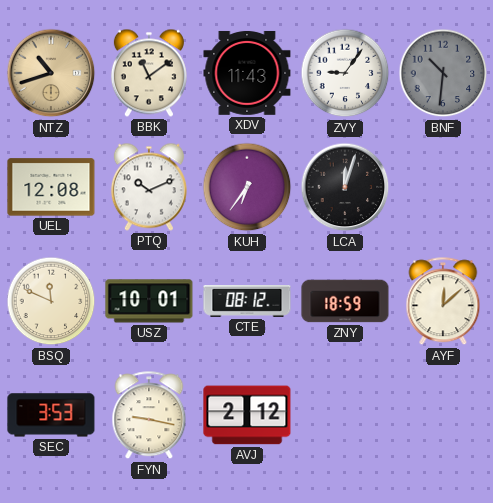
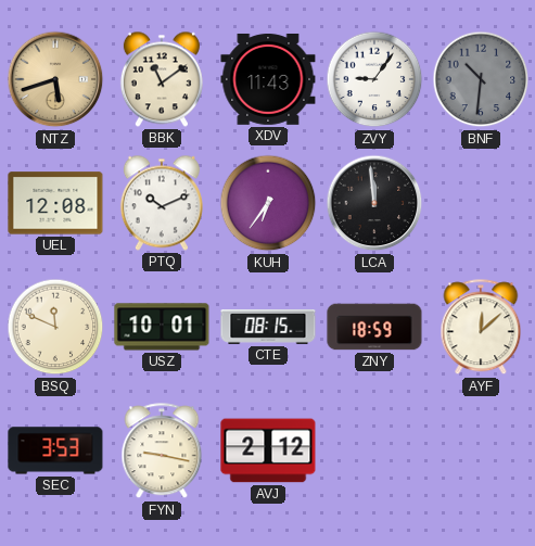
NTZ: 10:42 -> 5:42 (55, 79)
LCA: 12:03 -> 11:59 (374, 203)
CTE: 08:12 -> 08:15 (268, 328)
